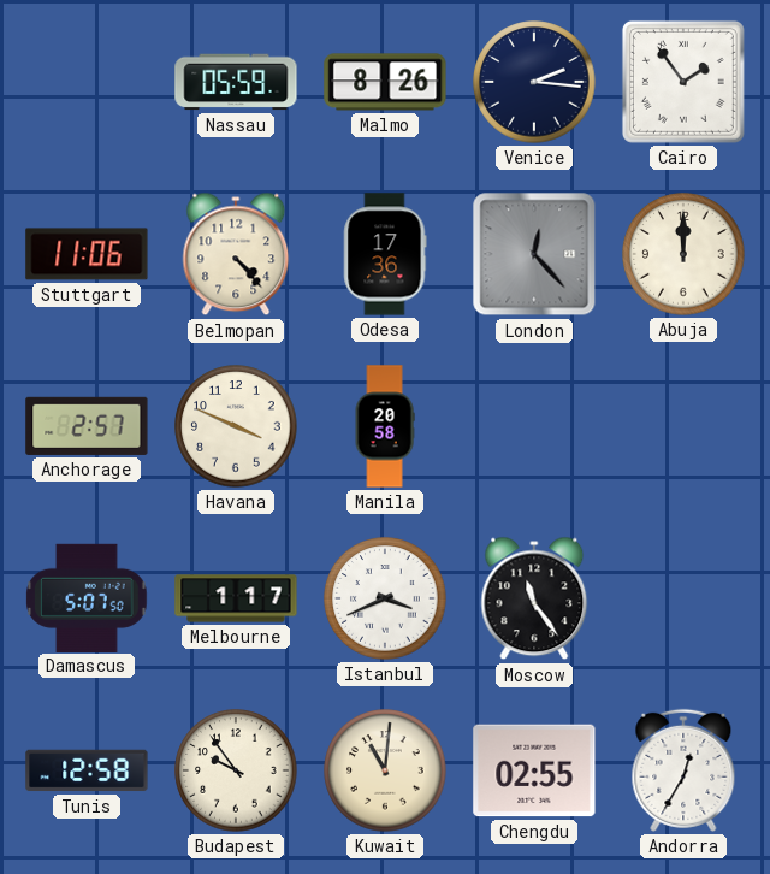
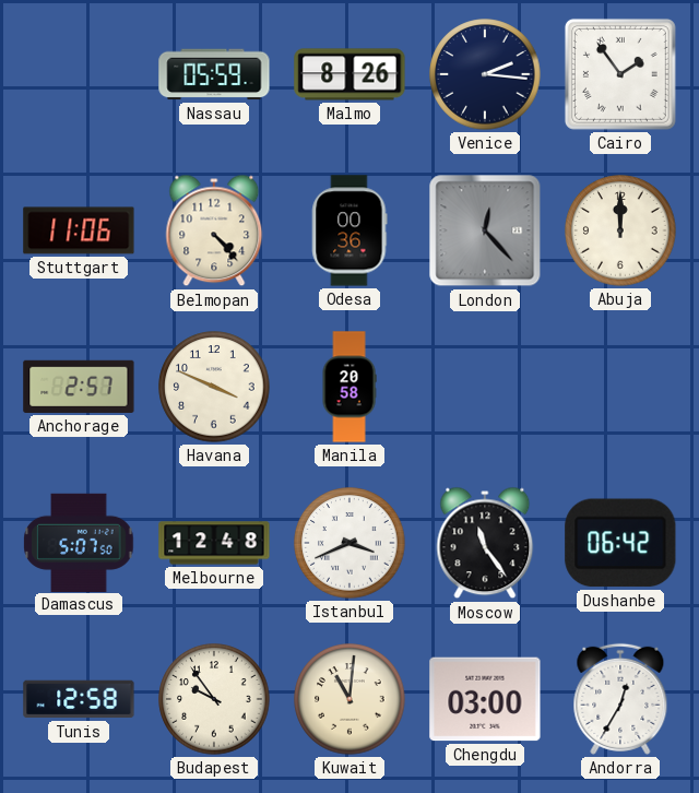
Odesa: 17:36 -> 00:36 (349, 230)
Melbourne: 1:17 -> 12:48 (214, 543)
Dushanbe: none -> 06:42 (620, 543)
Chengdu: 02:55 -> 03:00 (485, 699)
